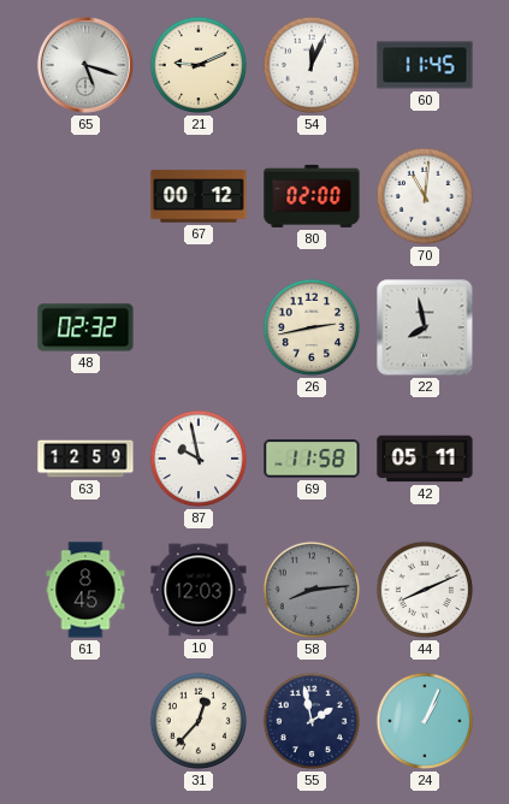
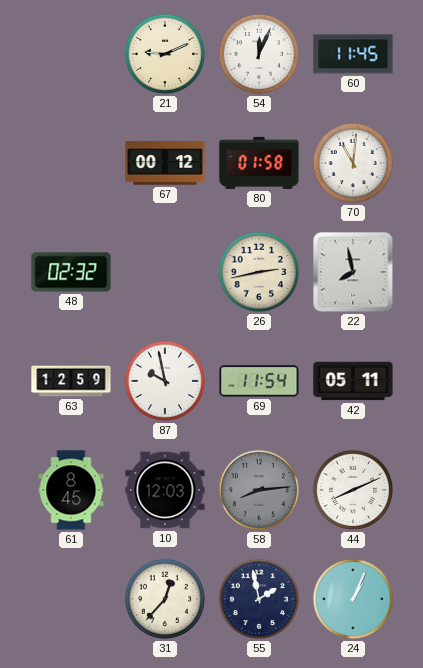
65: 5:18 -> none (85, 65)
80: 02:00 -> 01:58 (259, 163)
69: 11:58 -> 11:54 (259, 381)
